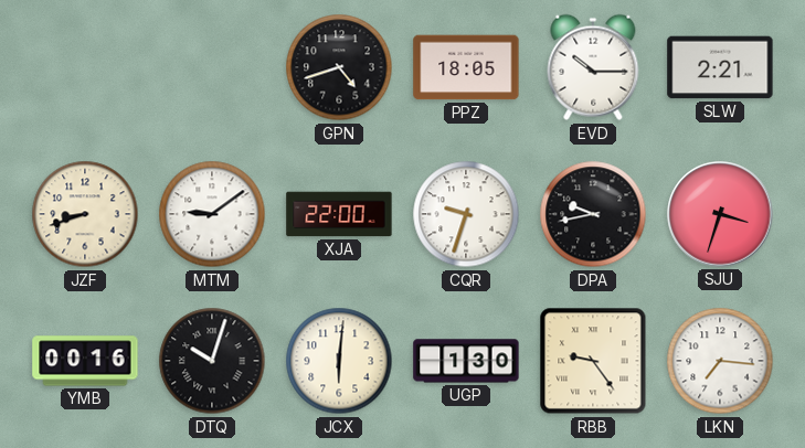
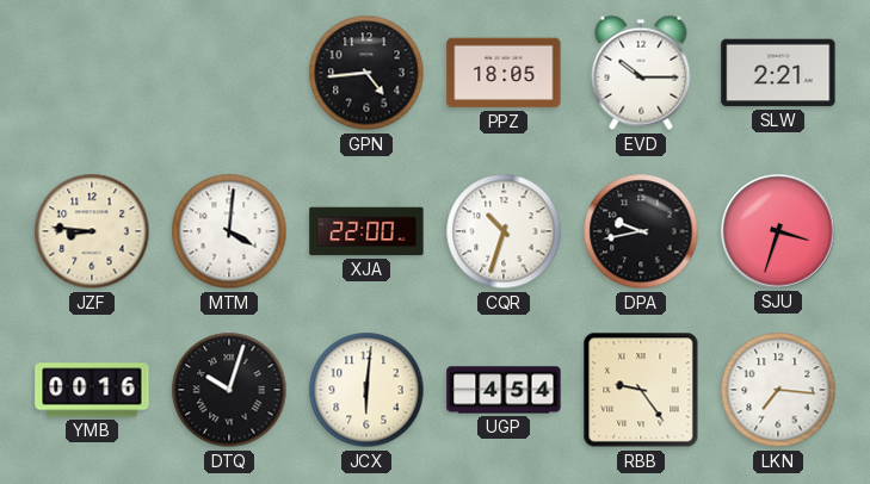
GPN: 4:42 -> 4:44 (366, 73)
JZF: 8:42 -> 8:46 (92, 231)
MTM: 9:09 -> 4:01 (229, 231)
CQR: 9:33 -> 10:33 (504, 231)
UGP: 1:30 -> 4:54 (504, 390)
